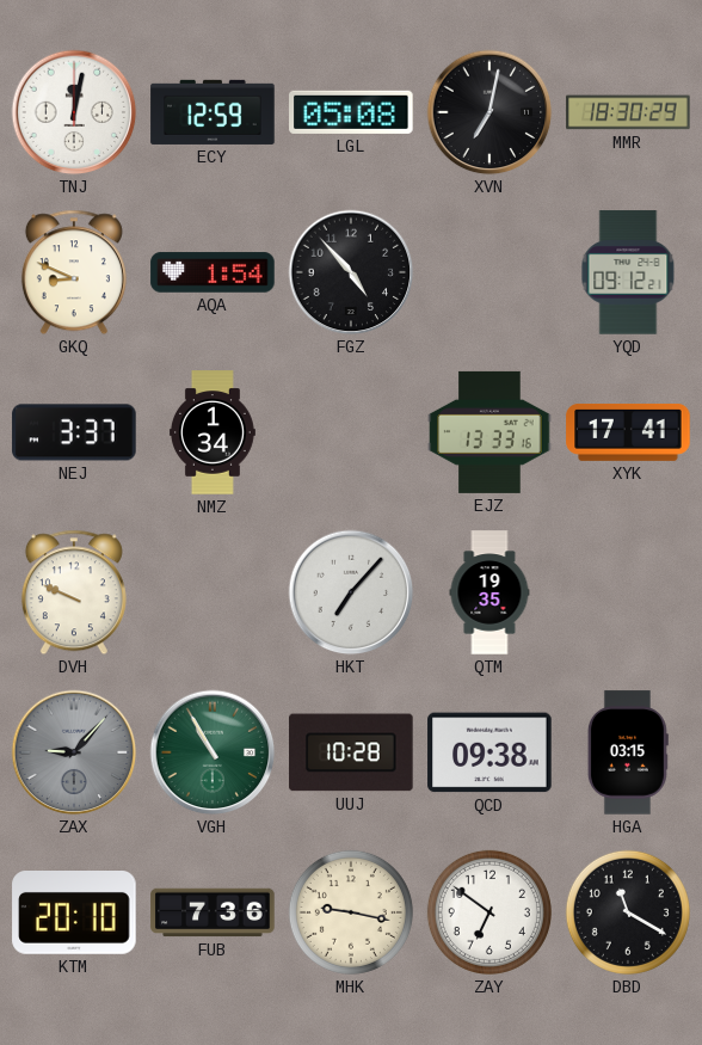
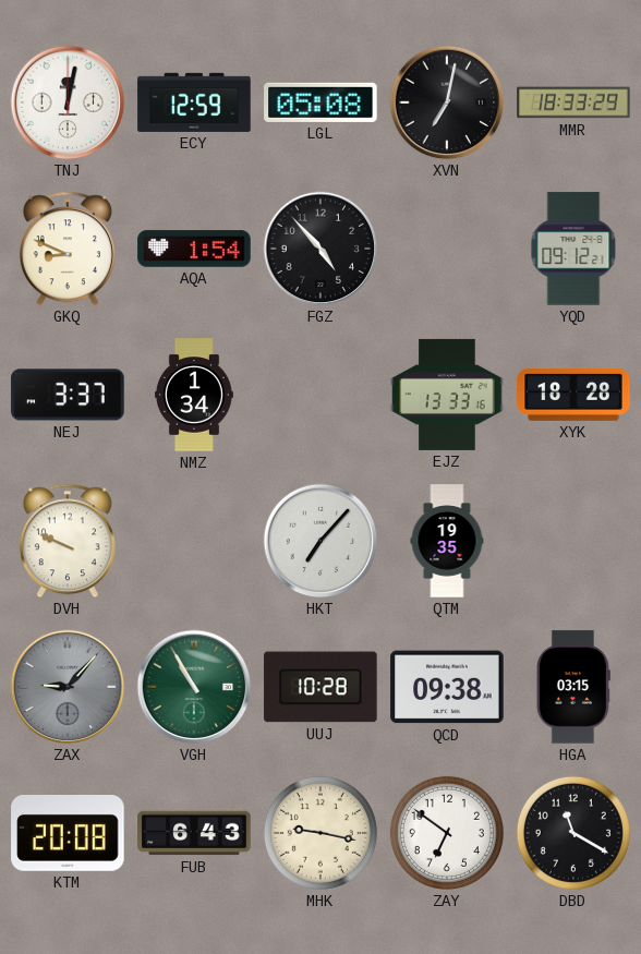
MMR: 18:30 -> 18:33 (573, 102)
XYK: 17:41 -> 18:28 (573, 395)
KTM: 20:10 -> 20:08 (68, 834)
FUB: 7:36 -> 6:43 (194, 833)
